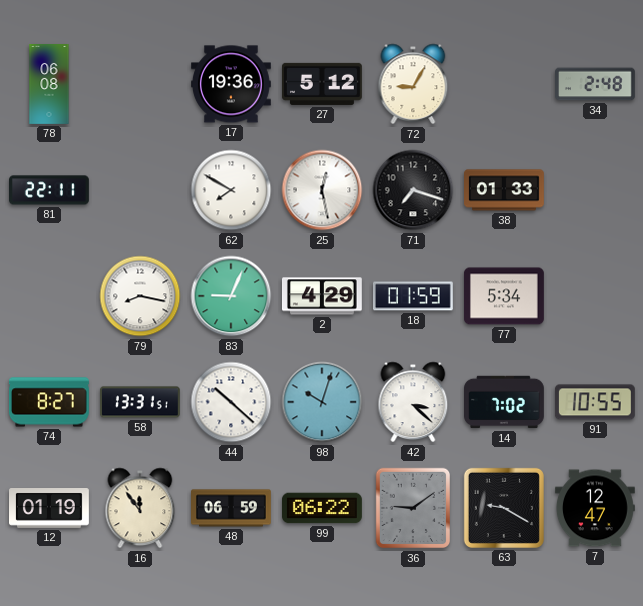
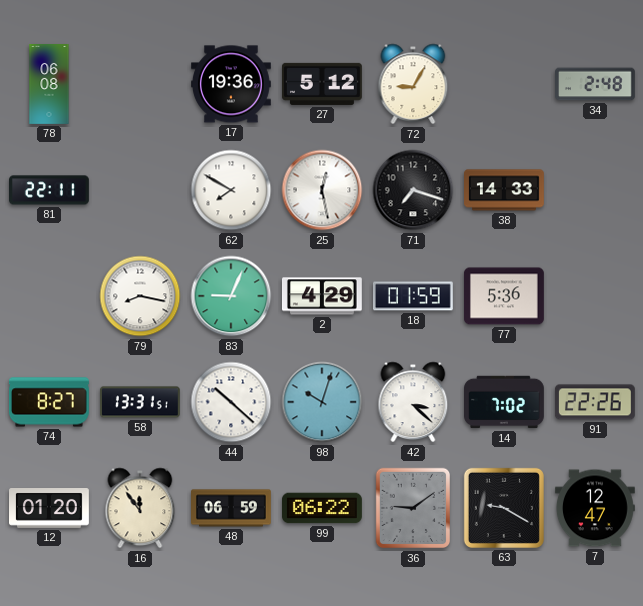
38: 01:33 -> 14:33 (505, 190)
77: 5:34 -> 5:36 (504, 296)
91: 10:55 -> 22:26 (595, 402)
12: 01:19 -> 01:20 (50, 509)
